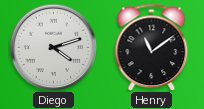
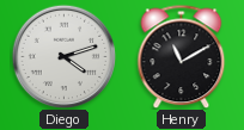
Henry: 11:09 -> 11:10 (182, 56)
